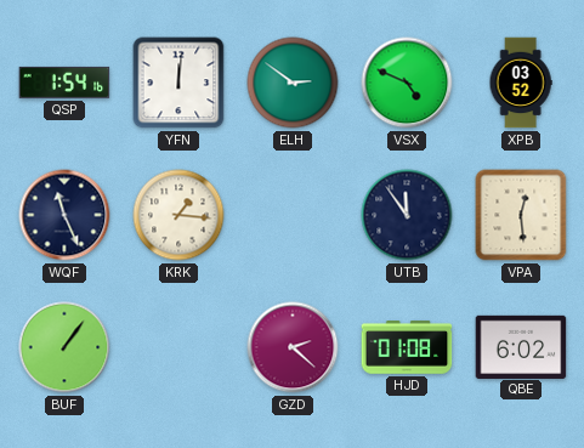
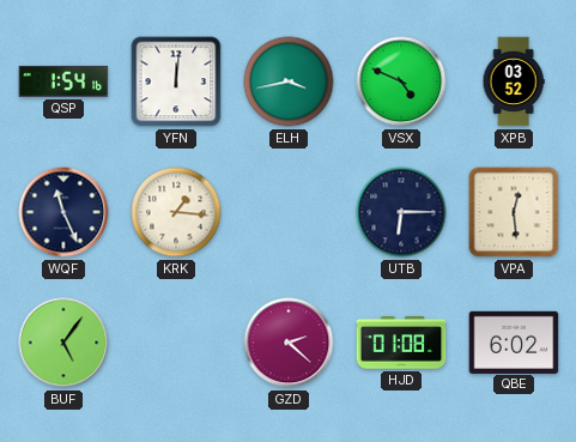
ELH: 2:51 -> 3:43 (289, 81)
UTB: 11:54 -> 6:15 (401, 212)
BUF: 1:06 -> 5:06 (63, 343)
